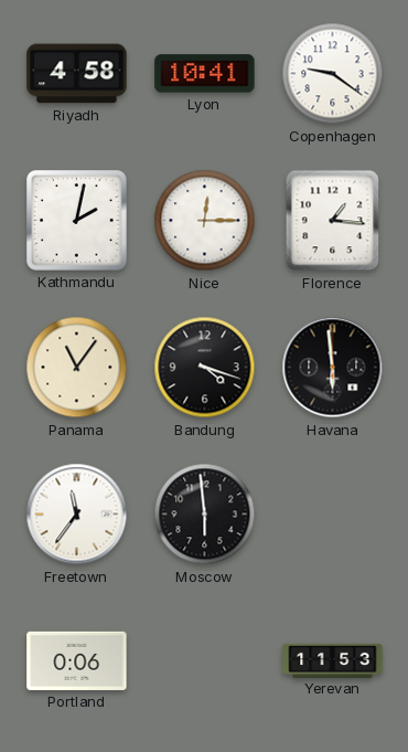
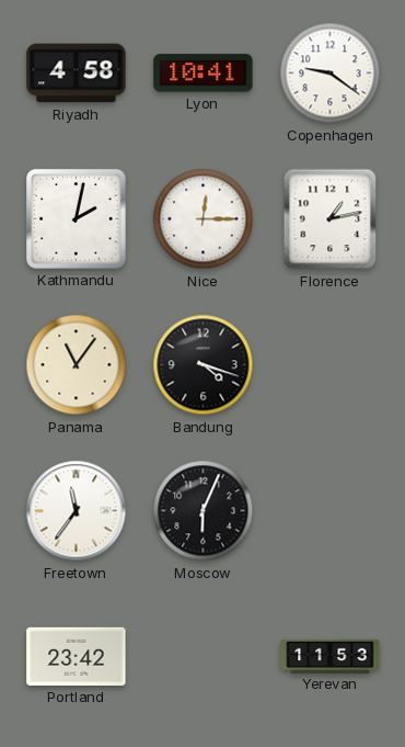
Florence: 1:16 -> 1:13 (331, 219)
Havana: 5:59 -> none (333, 368)
Moscow: 5:59 -> 6:04 (204, 511)
Portland: 0:06 -> 23:42 (77, 656)
